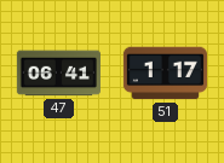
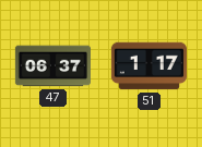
47: 06:41 -> 06:37 (52, 66)
